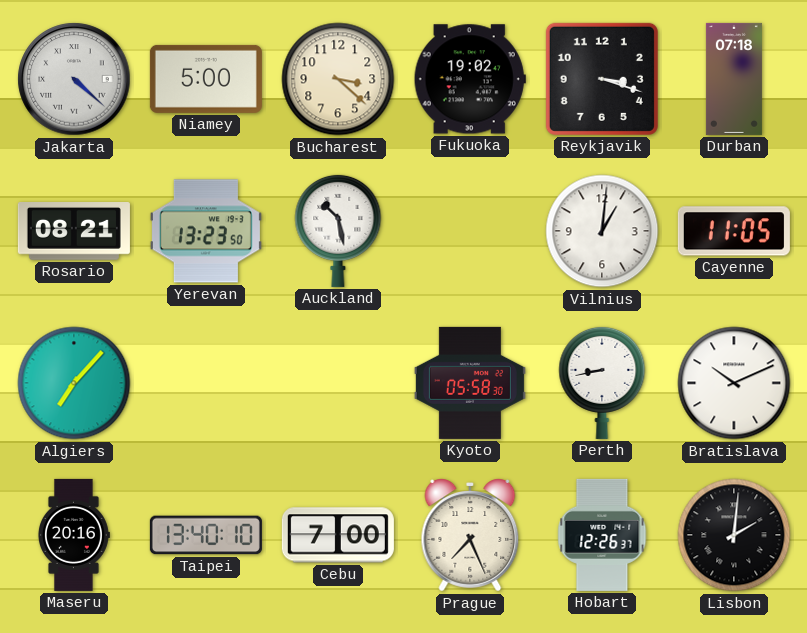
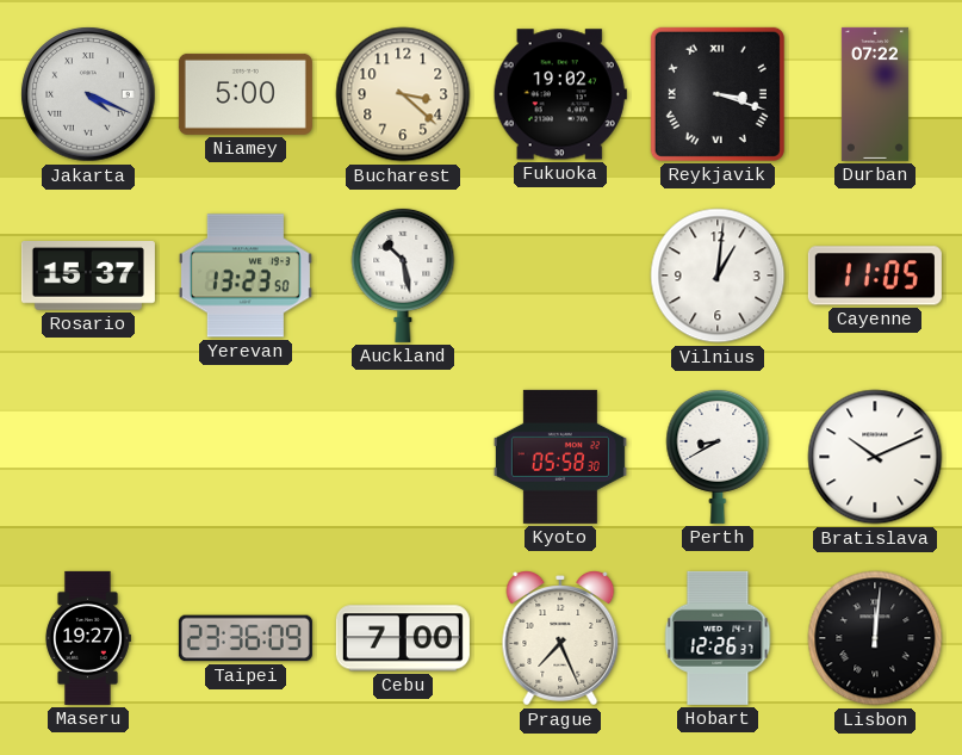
Jakarta: 4:22 -> 4:19 (88, 94)
Reykjavik numerals: Arabic -> Roman (718, 94)
Durban: 07:18 -> 07:22 (875, 94)
Rosario: 08:21 -> 15:37 (88, 277)
Algiers: 7:07 -> none (74, 383)
Perth: 8:43 -> 8:40 (718, 456)
Maseru: 20:16 -> 19:27 (87, 638)
Taipei: 13:40 -> 23:36 (246, 638)
Lisbon: 2:01 -> 12:01 (875, 638)
